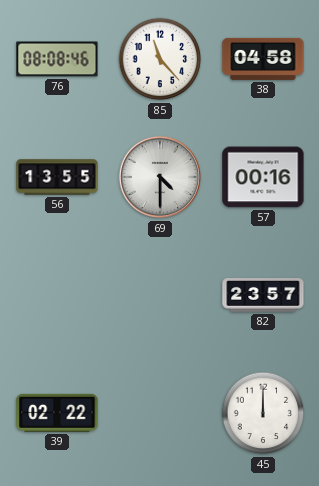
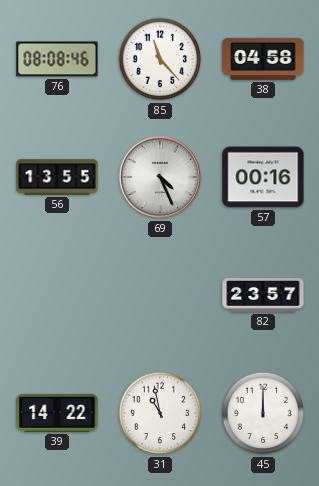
69: 4:30 -> 4:26 (160, 177)
39: 02:22 -> 14:22 (57, 413)
31: none -> 10:58 (160, 413)
